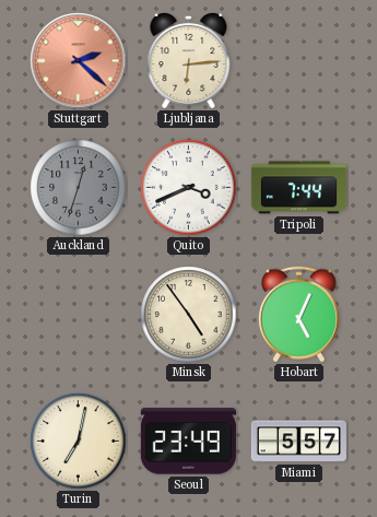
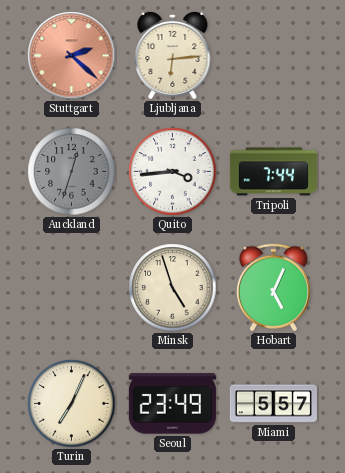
Quito: 3:41 -> 3:44 (173, 172)
Minsk: 4:54 -> 4:57 (173, 288)
Turin: 7:02 -> 7:04 (72, 404)
